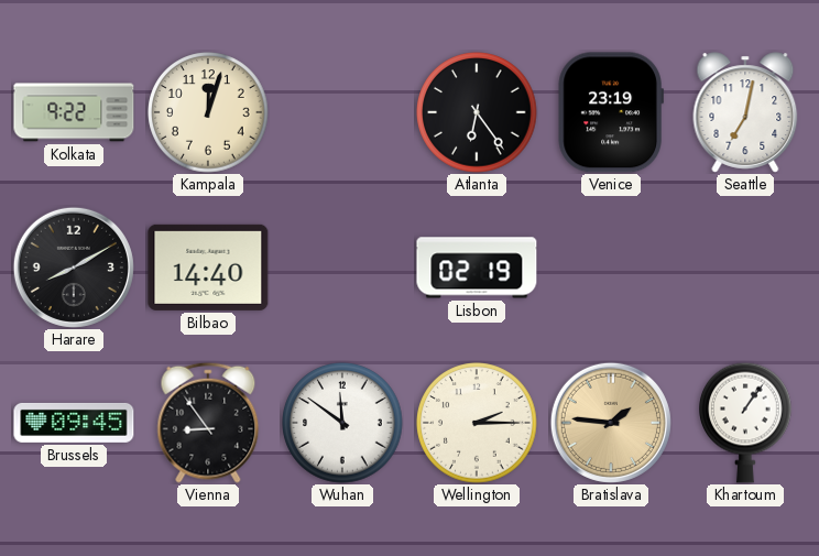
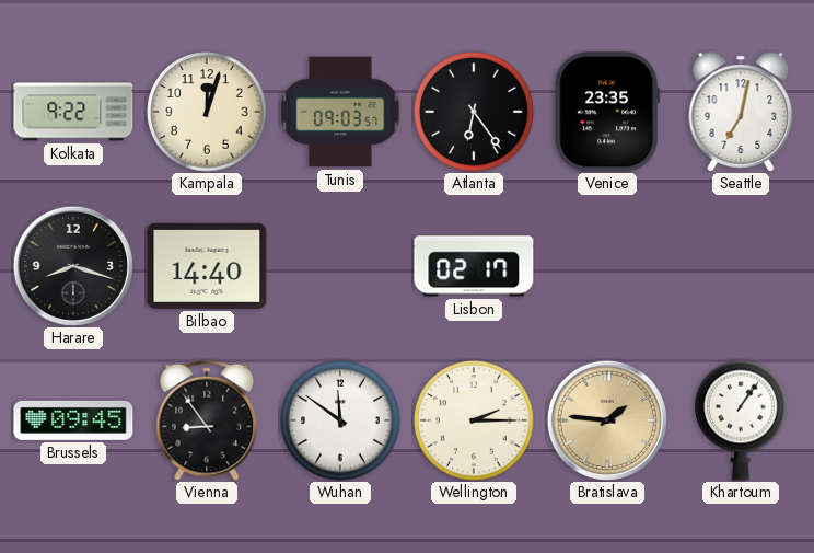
Tunis: none -> 09:03 (340, 112)
Venice: 23:19 -> 23:35 (607, 112)
Harare: 8:10 -> 8:18 (73, 266)
Lisbon: 02:19 -> 02:17 (474, 266)
